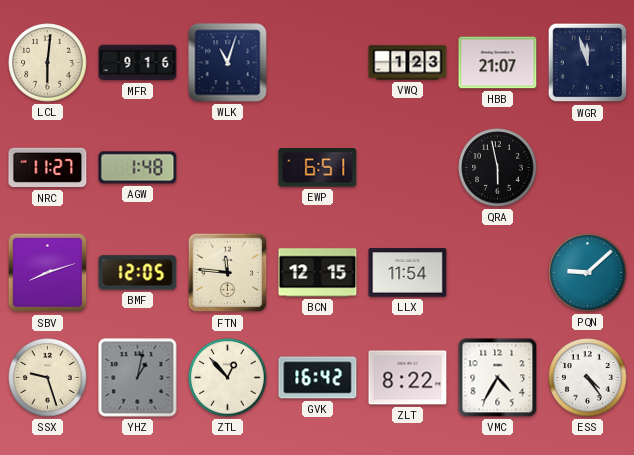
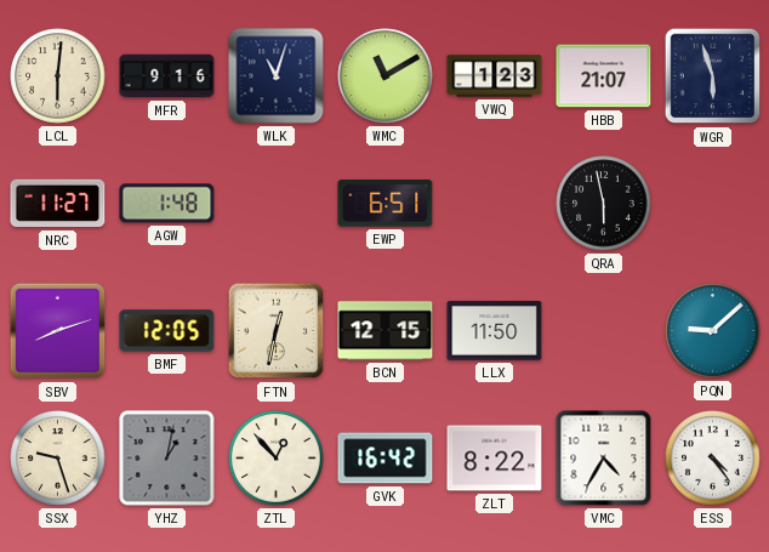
WMC: none -> 11:10 (386, 76)
WGR: 11:57 -> 5:57 (713, 76)
FTN: 11:46 -> 12:32 (277, 331)
LLX: 11:54 -> 11:50 (495, 331)
